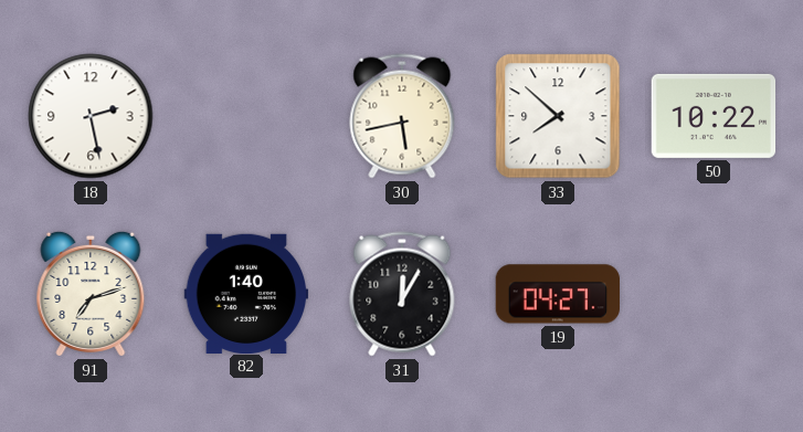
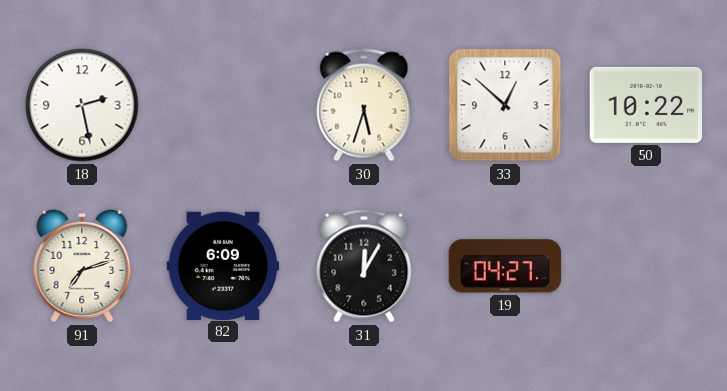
30: 5:43 -> 5:33 (364, 105)
33: 7:52 -> 12:52 (505, 105)
82: 1:40 -> 6:09 (223, 265)
